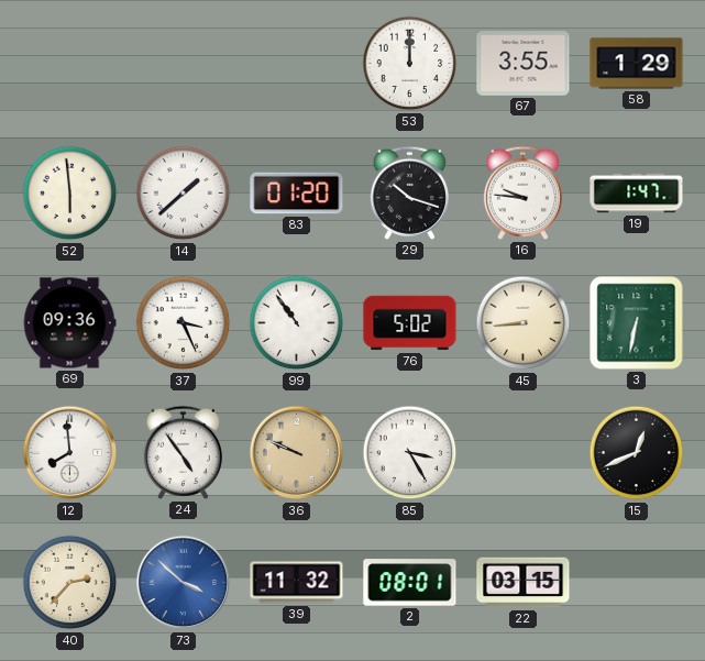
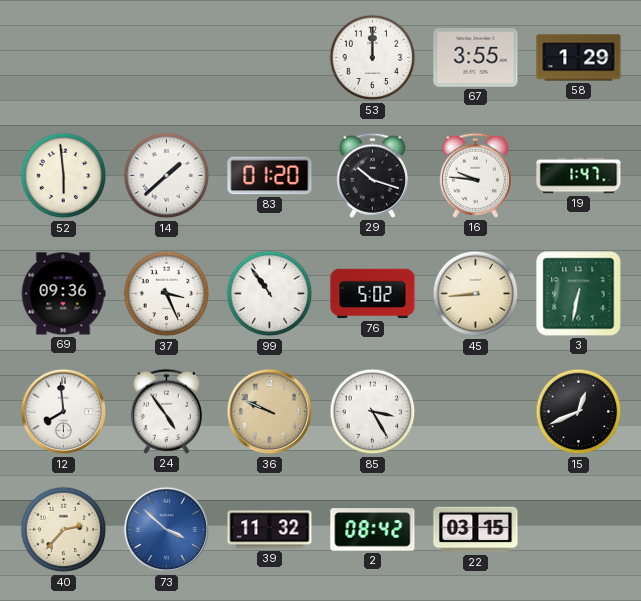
2: 08:01 -> 08:42 (373, 530)
